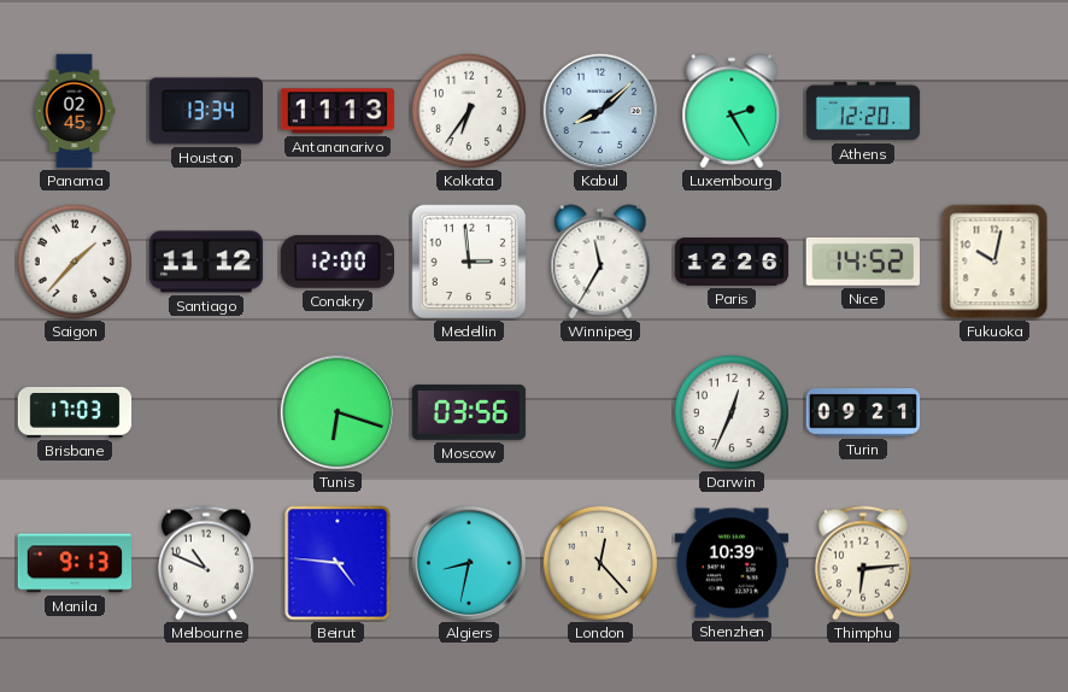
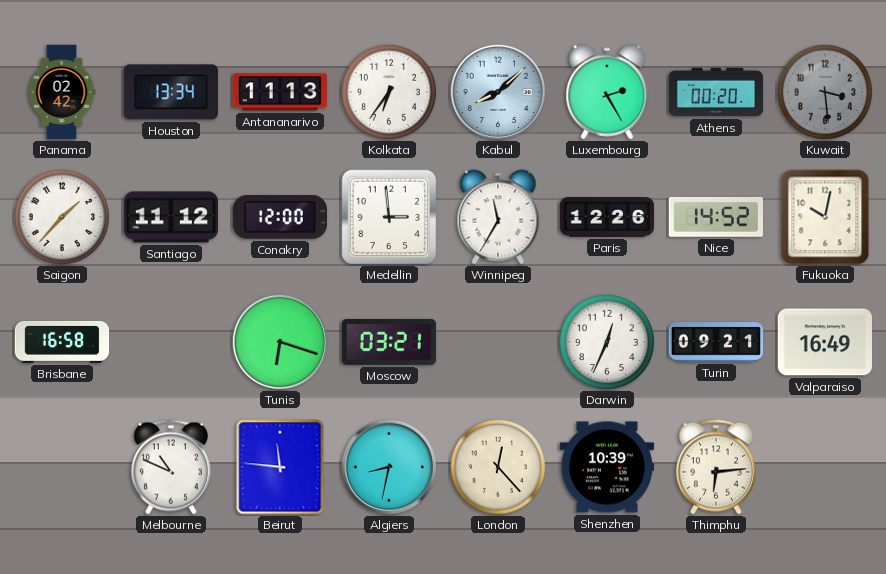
Panama: 02:45 -> 02:42 (62, 92)
Athens: 12:20 -> 00:20 (716, 92)
Kuwait: none -> 3:29 (825, 92)
Brisbane: 17:03 -> 16:58 (62, 342)
Moscow: 03:56 -> 03:21 (389, 342)
Valparaiso: none -> 16:49 (825, 342)
Manila: 9:13 -> none (75, 563)
Beirut: 4:46 -> 11:46 (280, 467)
